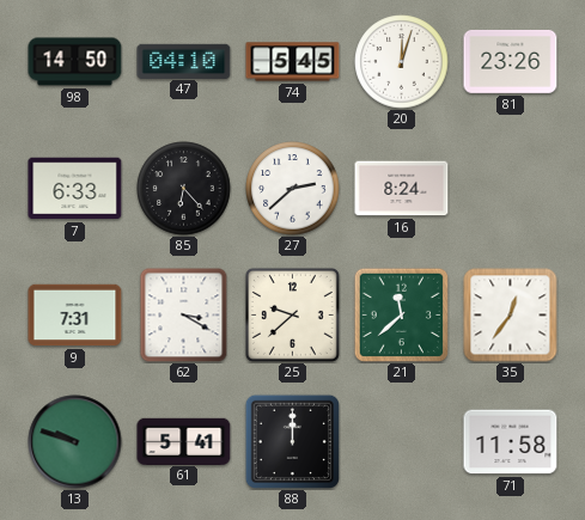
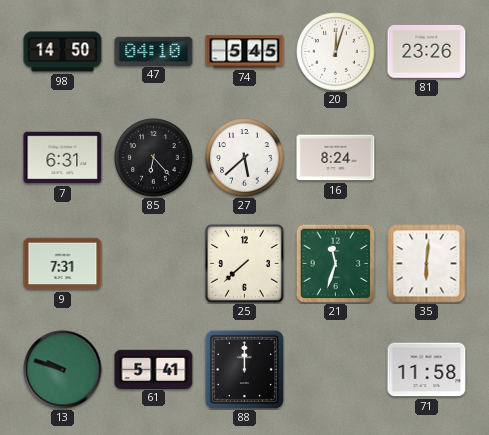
7: 6:33 -> 6:31 (63, 158)
27: 2:38 -> 5:38 (245, 158)
62: 3:20 -> none (184, 316)
25: 9:38 -> 7:38 (244, 263)
21: 11:38 -> 11:33 (335, 263)
35: 12:36 -> 6:01 (427, 264)
